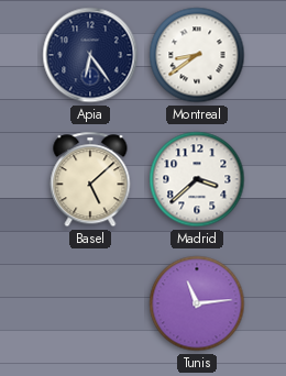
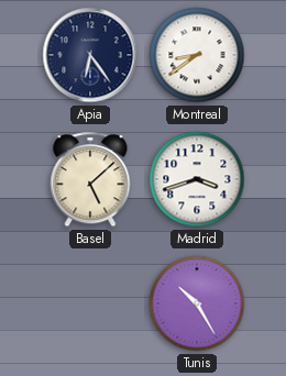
Madrid: 3:38 -> 3:42 (197, 179)
Tunis: 11:14 -> 10:25 (197, 303)
